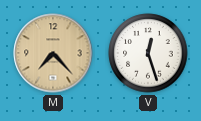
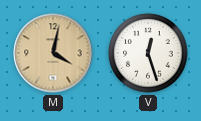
M: 7:23 -> 4:02 (53, 53)
